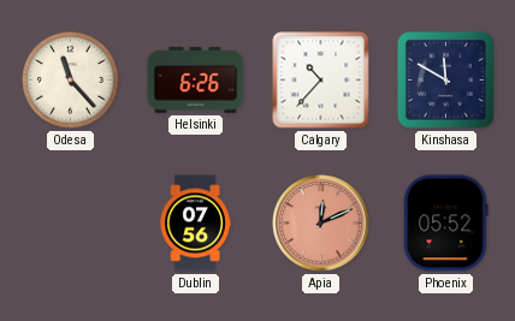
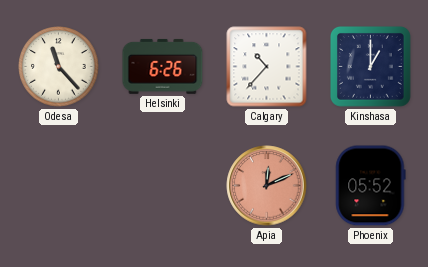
Kinshasa: 11:50 -> 1:00 (371, 67)
Dublin: 07:56 -> none (195, 224)
